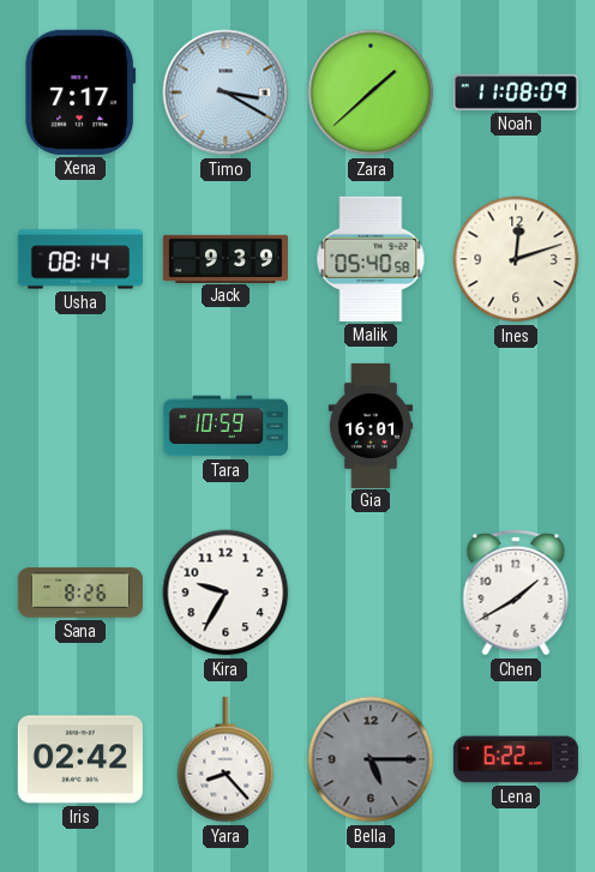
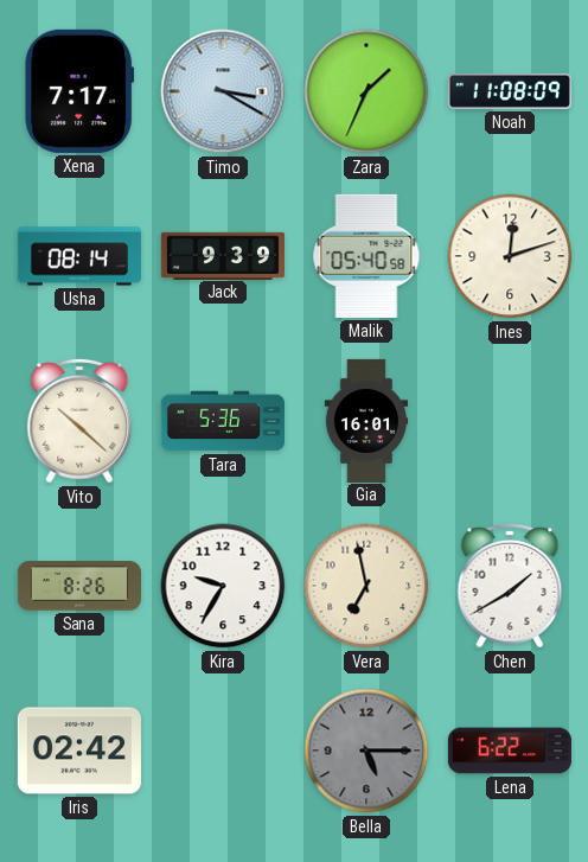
Zara: 1:38 -> 1:34 (366, 91)
Vito: none -> 10:22 (79, 421)
Tara: 10:59 -> 5:36 (223, 421)
Vera: none -> 6:58 (366, 586)
Yara: 8:23 -> none (226, 759)
